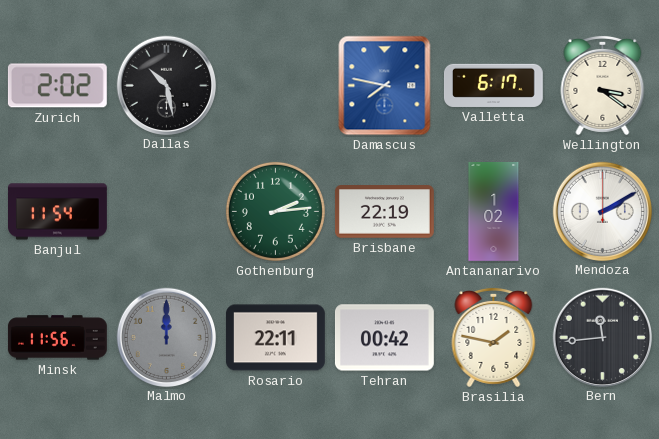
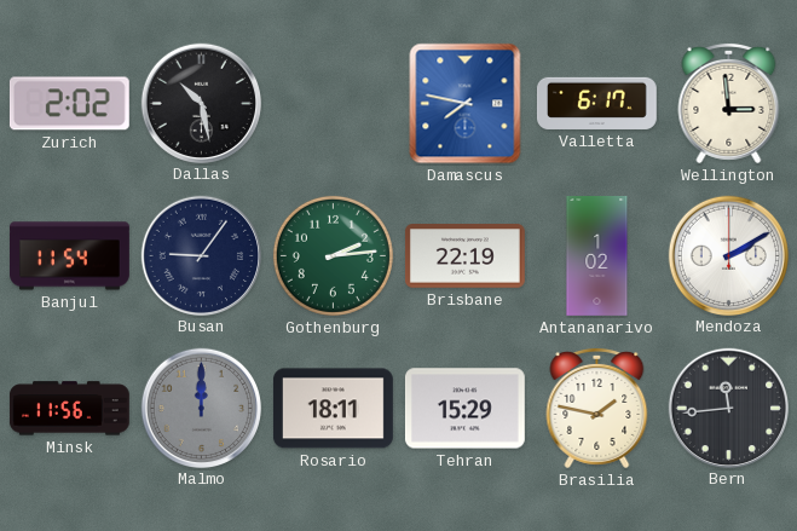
Wellington: 3:21 -> 2:59 (729, 103)
Busan: none -> 9:06 (201, 255)
Rosario: 22:11 -> 18:11 (333, 409)
Tehran: 00:42 -> 15:29 (464, 409)
